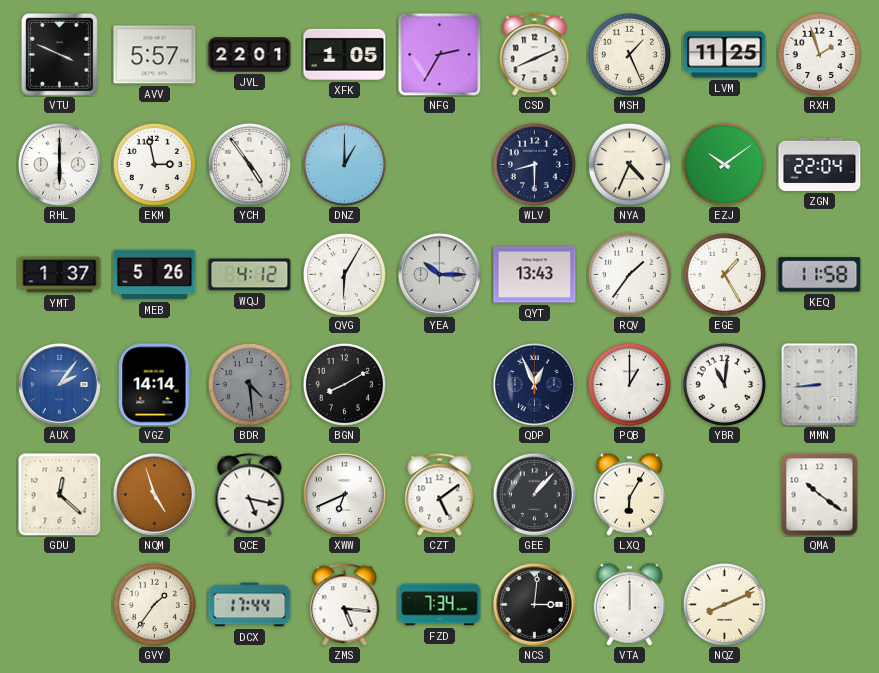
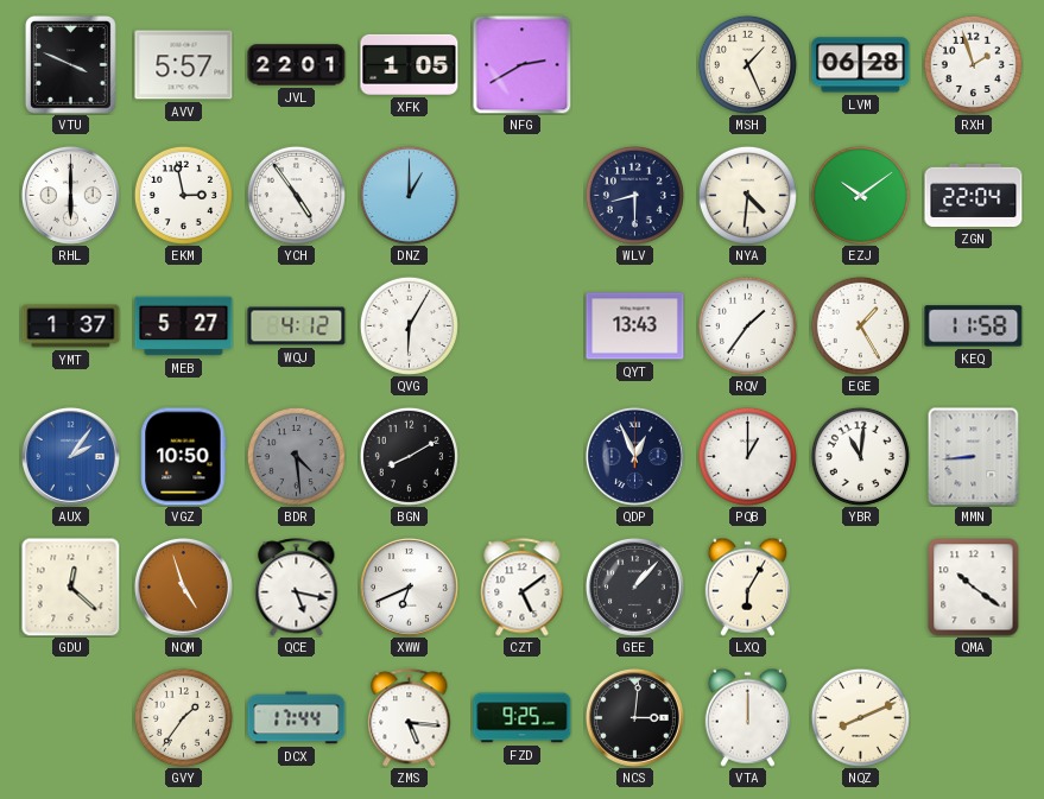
NFG: 2:35 -> 2:40 (521, 64)
CSD: 8:11 -> none (535, 55)
LVM: 11:25 -> 06:28 (861, 65)
NYA: 4:34 -> 4:31 (747, 195)
MEB: 5:26 -> 5:27 (184, 326)
YEA: 10:15 -> none (439, 274)
VGZ: 14:14 -> 10:50 (184, 457)
FZD: 7:34 -> 9:25 (523, 718)
